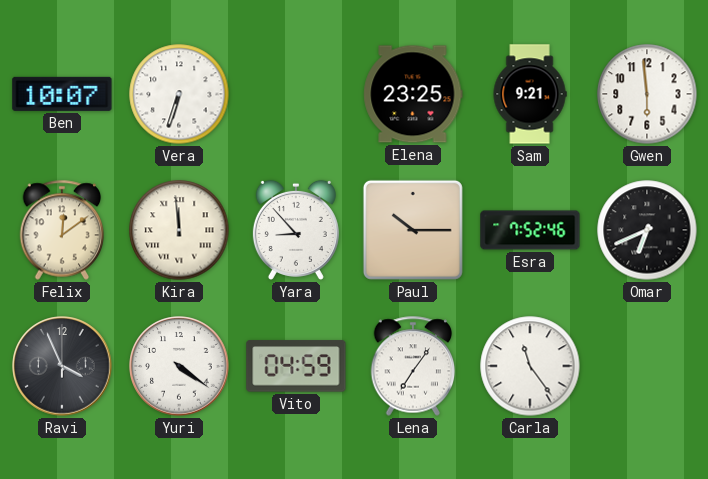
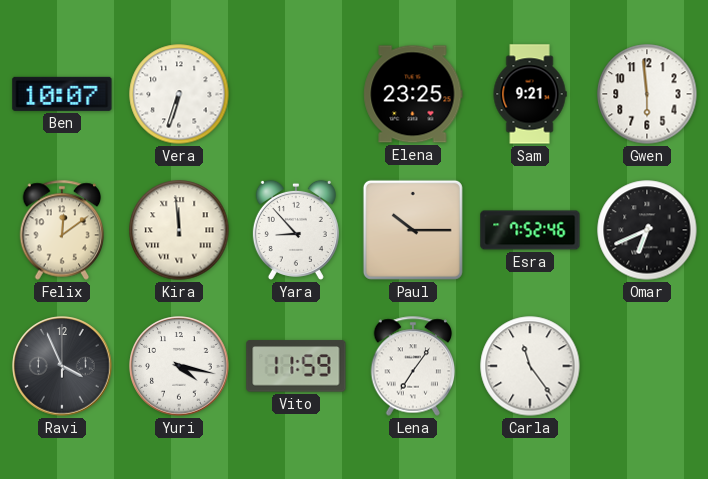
Yuri: 4:21 -> 4:17 (179, 366)
Vito: 04:59 -> 11:59 (296, 366)
